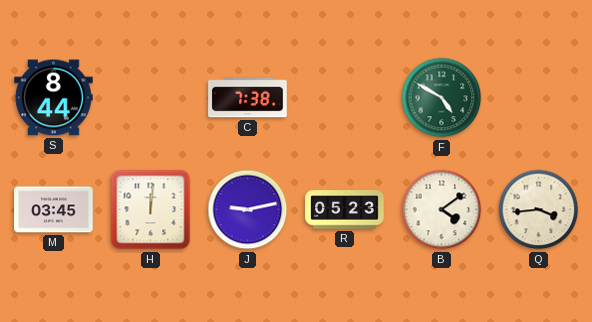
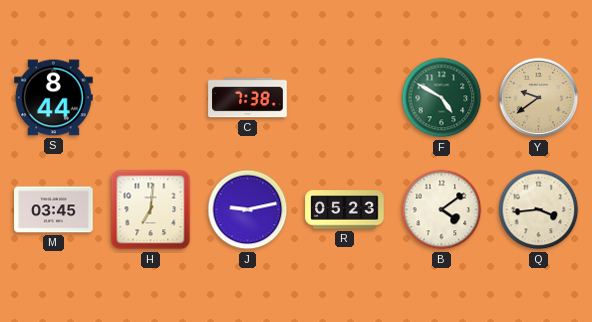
Y: none -> 9:39 (539, 98)
H: 12:01 -> 7:01 (151, 210)
